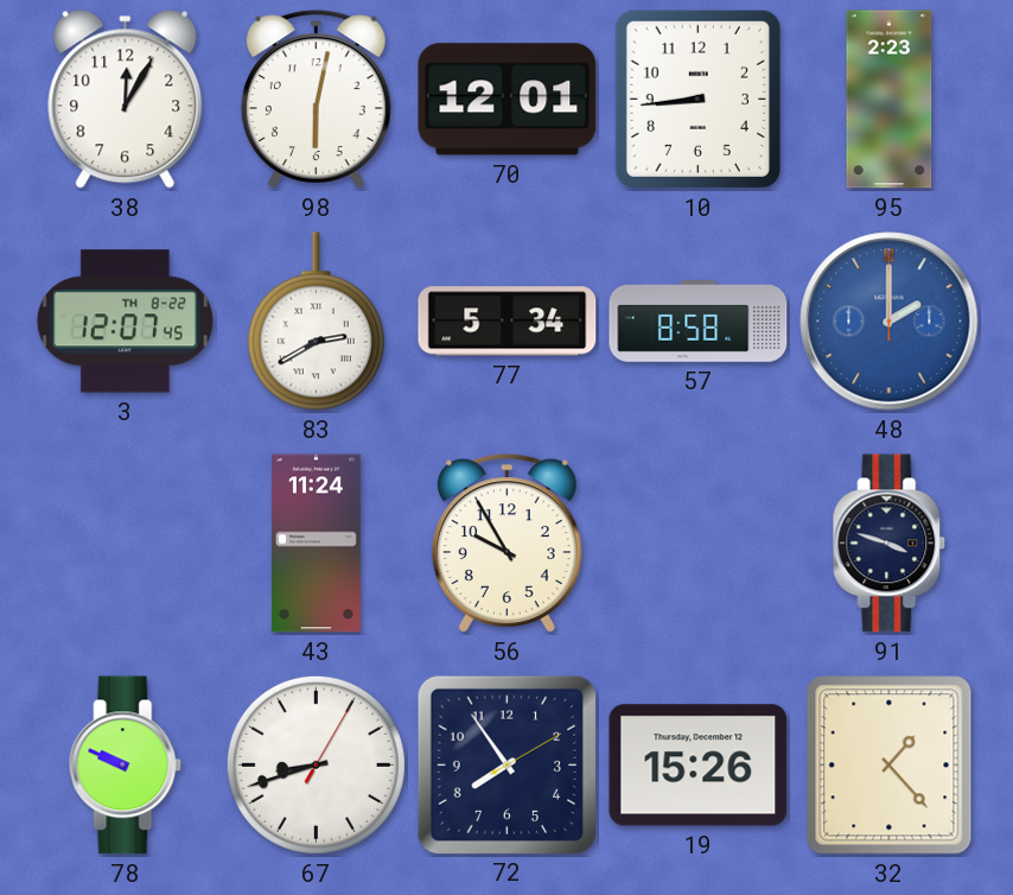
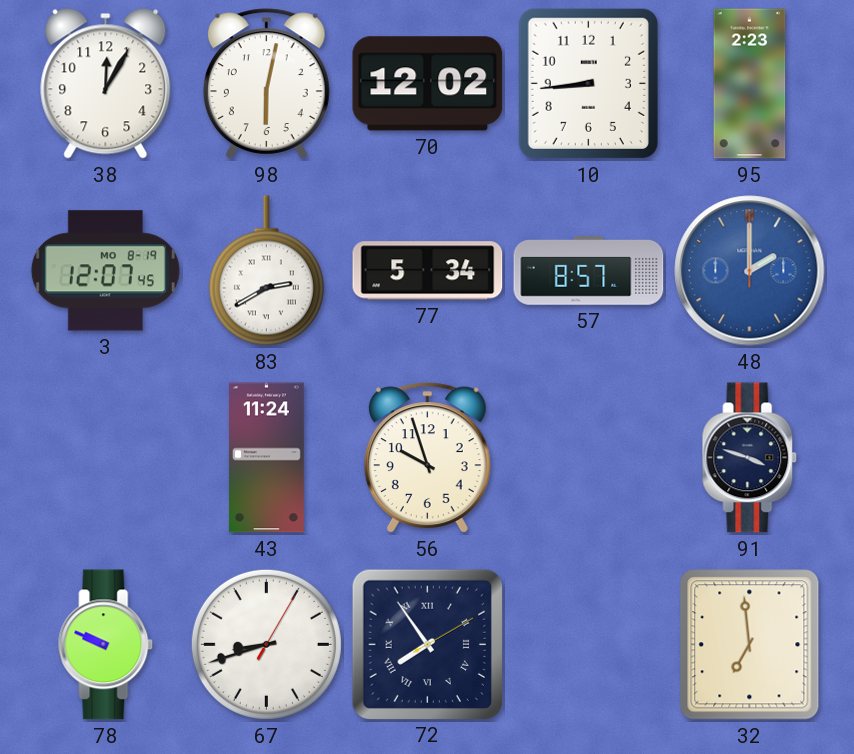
70: 12:01 -> 12:02 (428, 84)
3 date: TH 8-22 -> MO 8-19 (105, 271)
57: 8:58 -> 8:57 (589, 271)
56: 9:55 -> 9:57 (427, 458)
72 numerals: Arabic -> Roman (427, 644)
19: 15:26 -> none (699, 766)
32: 1:23 -> 6:59 (750, 645)
